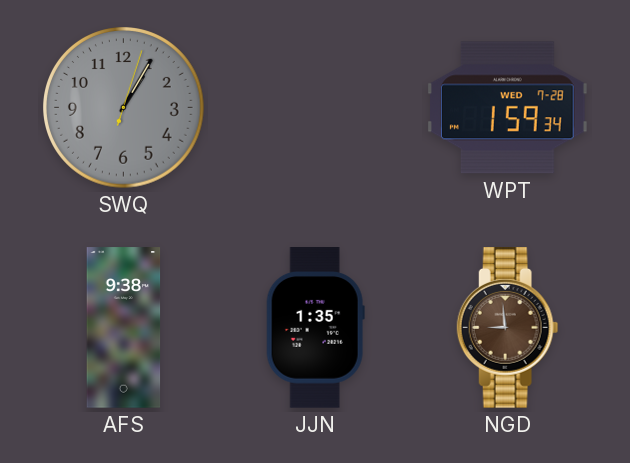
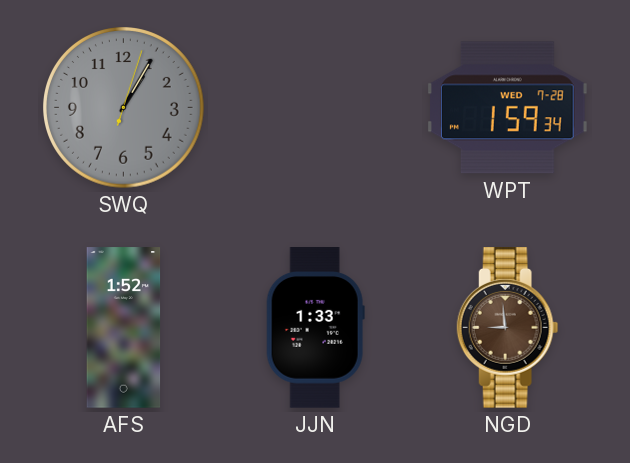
AFS: 9:38 -> 1:52 (124, 328)
JJN: 1:35 -> 1:33 (315, 328)
